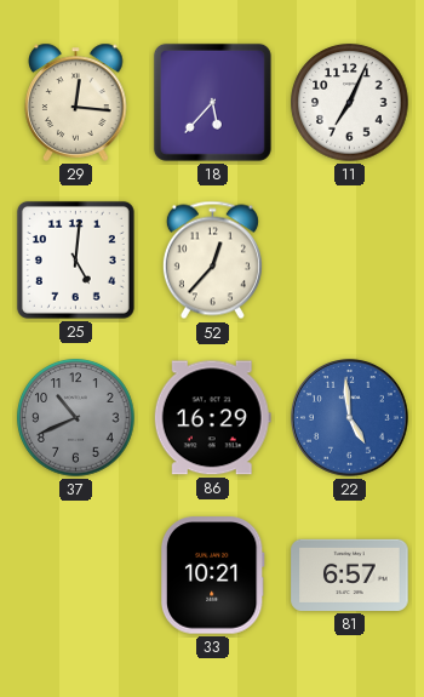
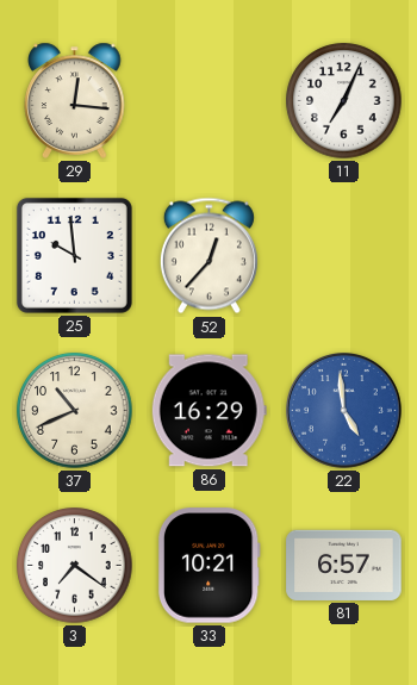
18: 5:37 -> none (212, 102)
25: 5:01 -> 9:59 (74, 255)
37 dial: grey -> cream (75, 411)
3: none -> 7:21 (75, 566)
